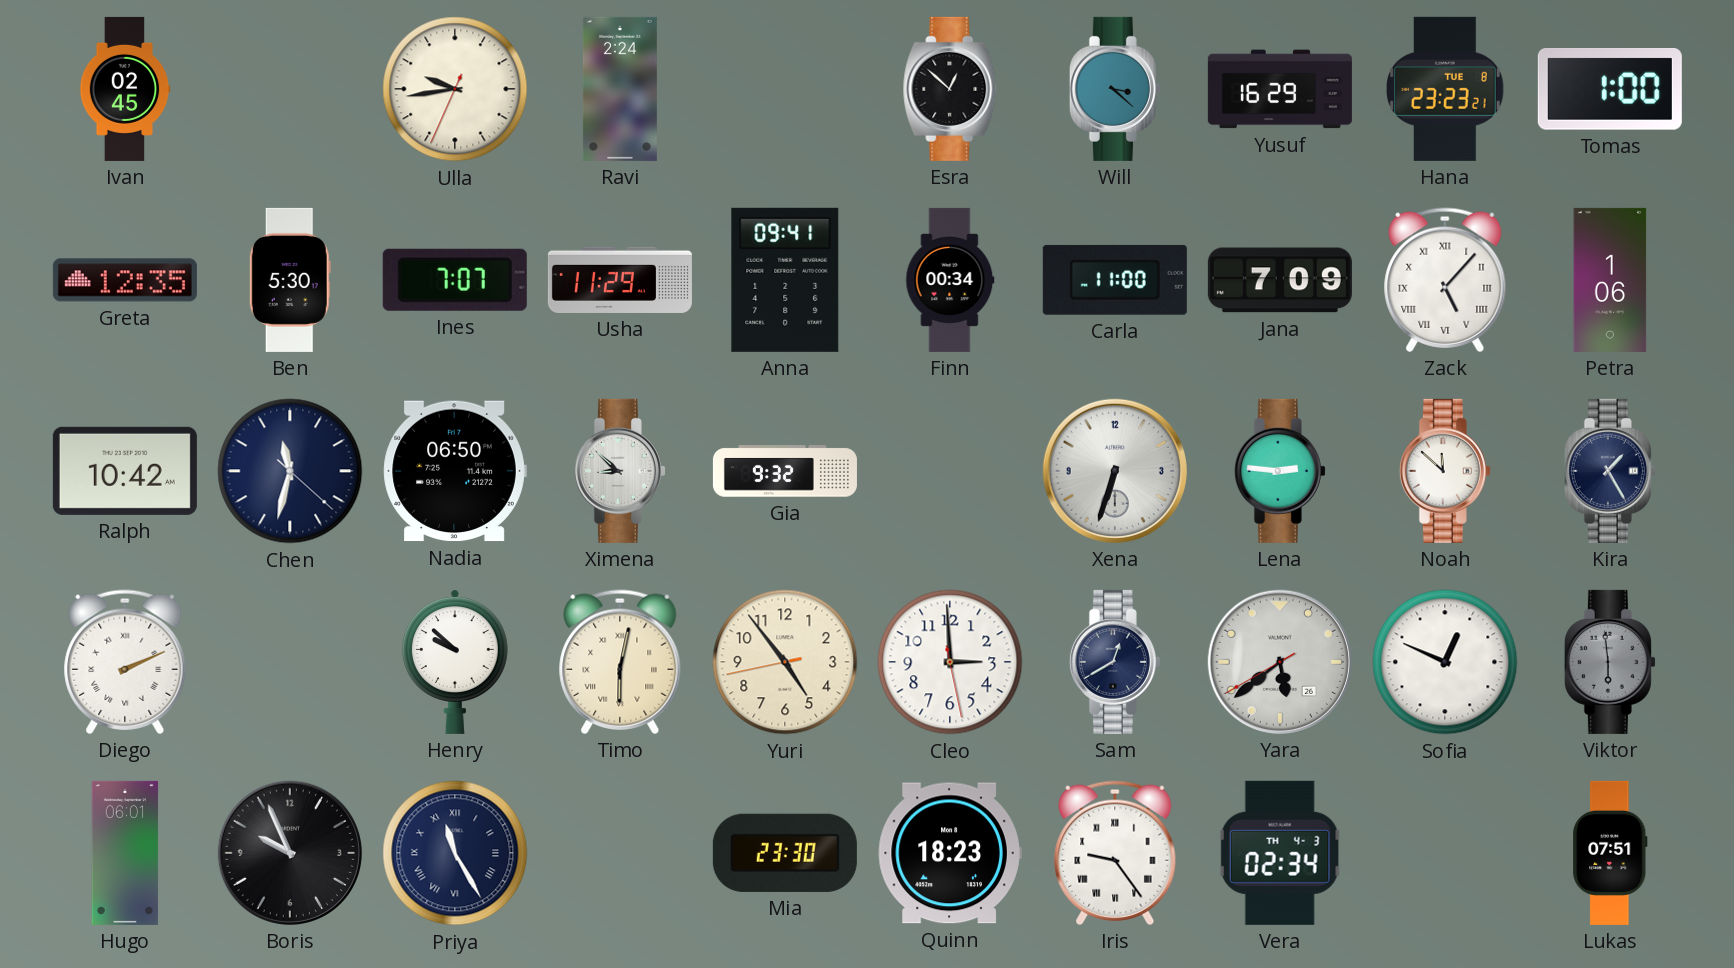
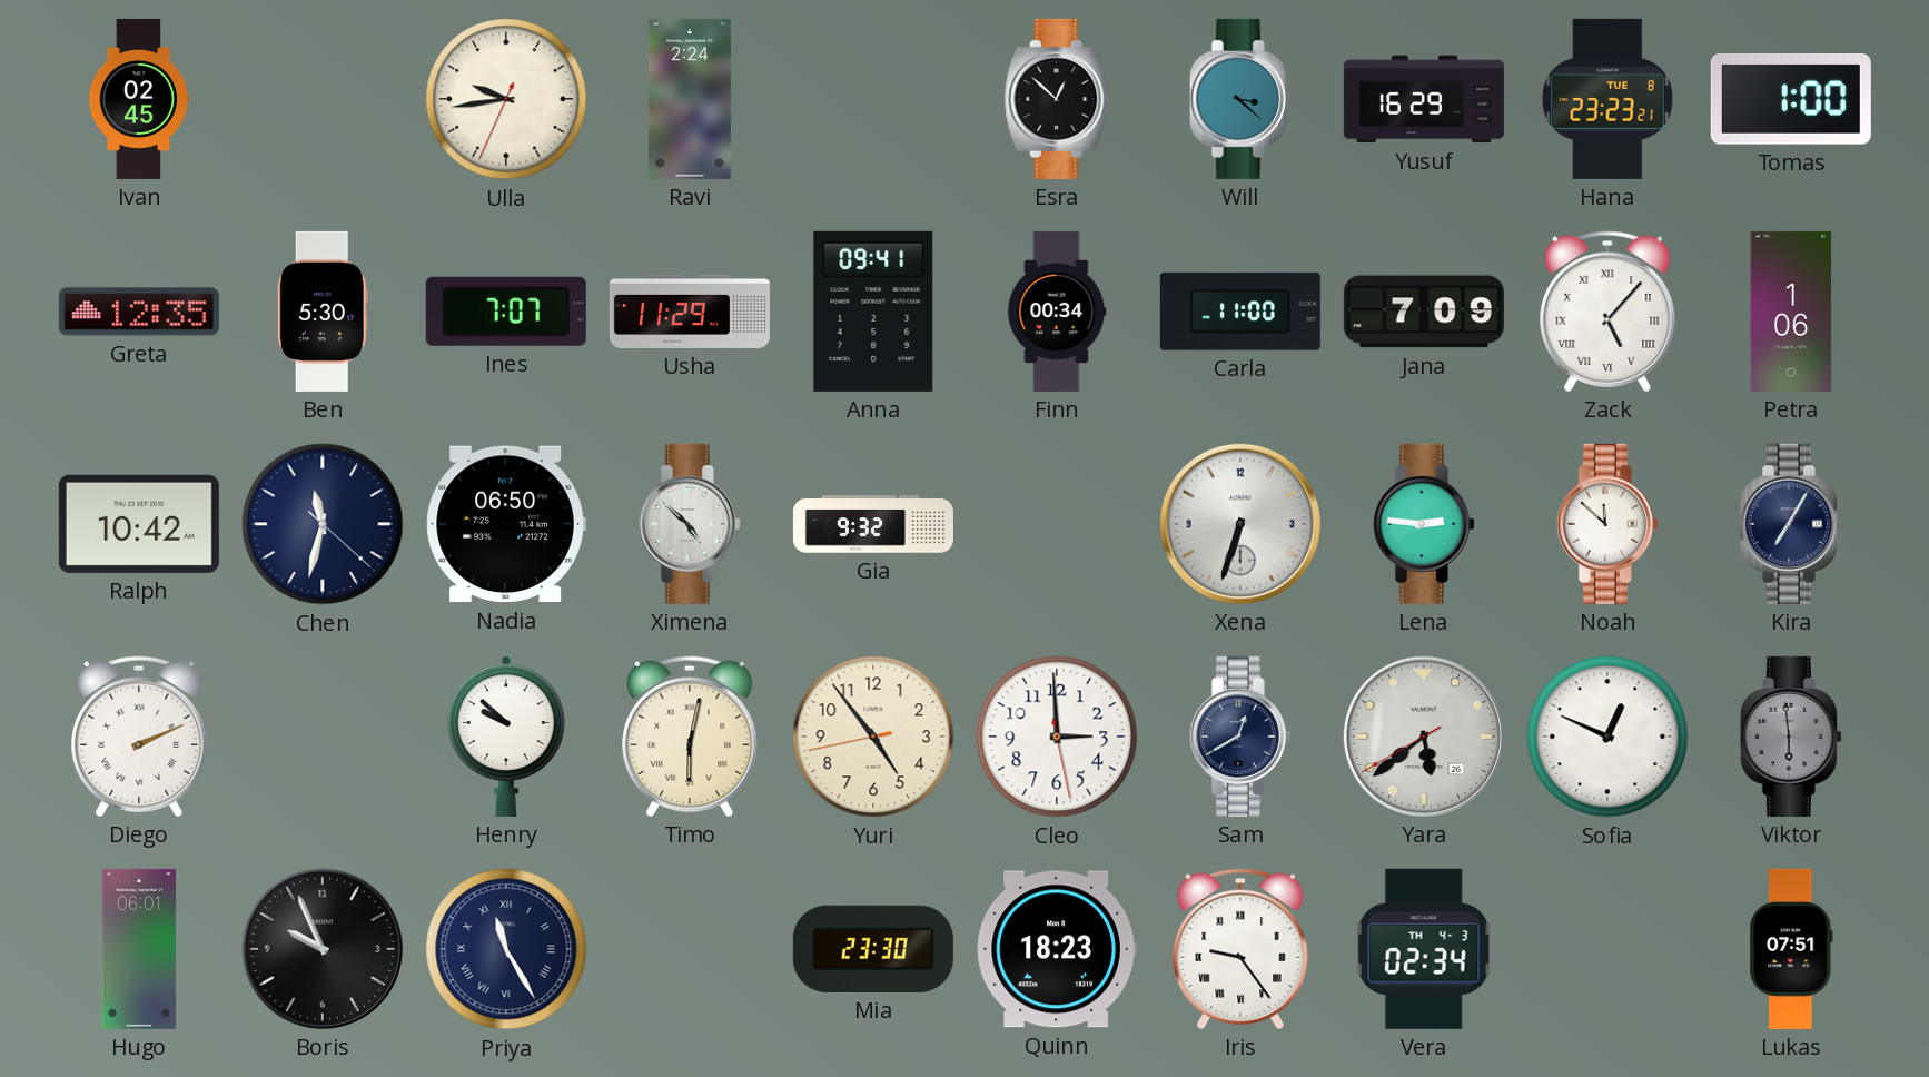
Ximena: 8:52 -> 4:52 (690, 524)
Kira: 1:25 -> 7:05 (1791, 524)
